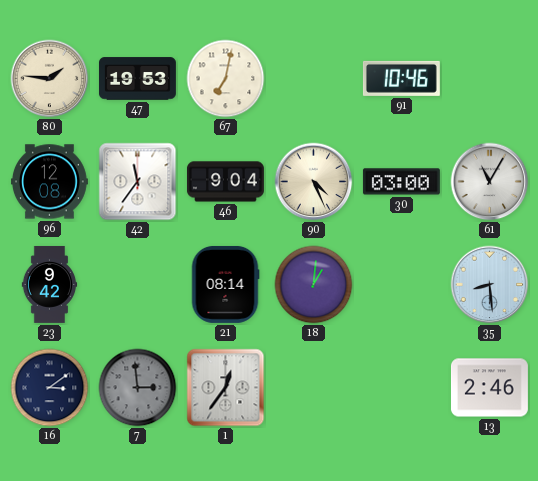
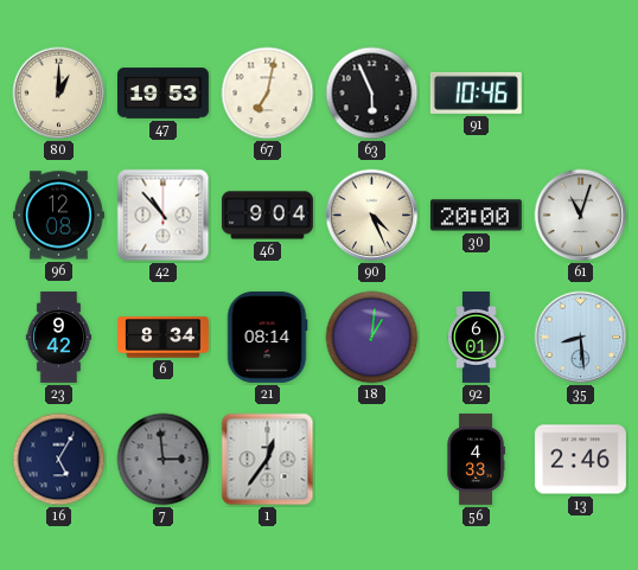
80: 1:46 -> 1:00 (59, 94)
63: none -> 5:56 (372, 94)
42: 11:36 -> 10:53 (164, 216)
30: 03:00 -> 20:00 (476, 216)
61: 11:05 -> 11:03 (581, 216)
6: none -> 8:34 (162, 338)
92: none -> 6:01 (477, 338)
16: 3:09 -> 5:05 (59, 460)
56: none -> 4:33 (476, 459)
